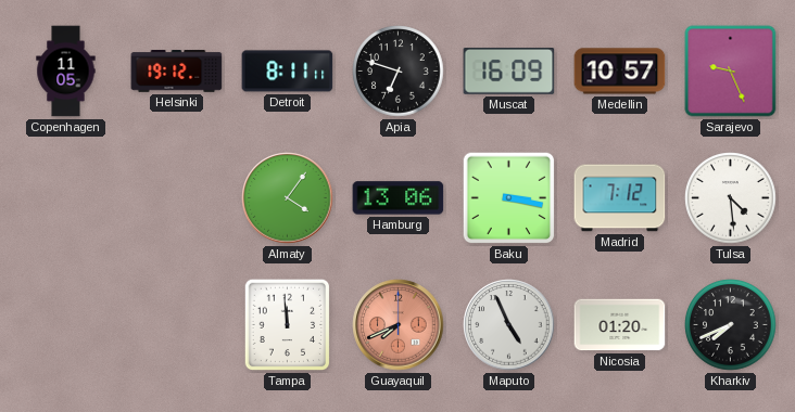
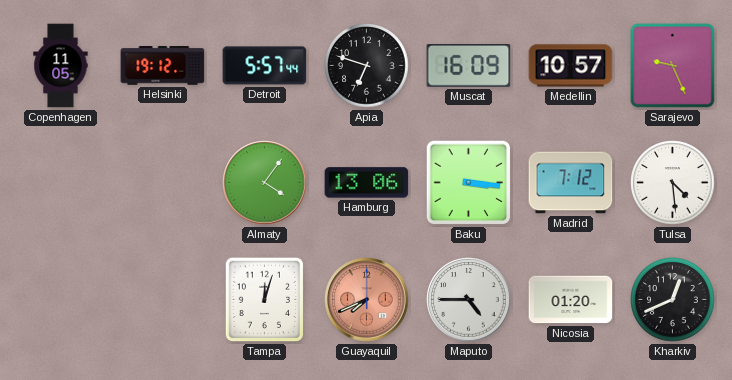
Detroit: 8:11 -> 5:57 (265, 66)
Baku: 3:17 -> 3:16 (469, 183)
Tampa: 11:59 -> 12:03 (265, 300)
Maputo: 4:56 -> 4:45 (469, 300)
Kharkiv: 7:41 -> 12:41 (673, 300)
